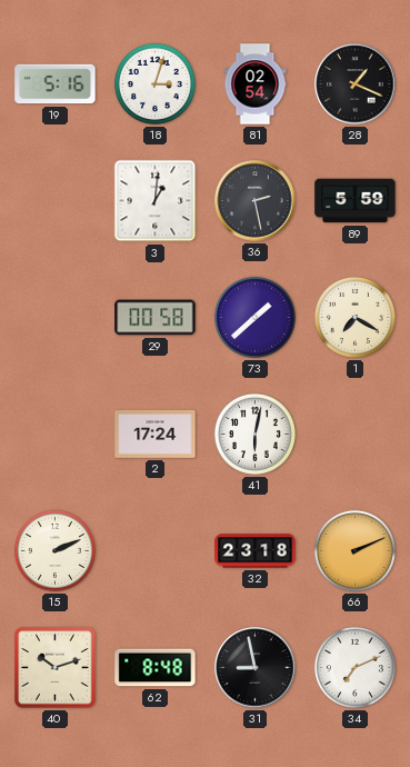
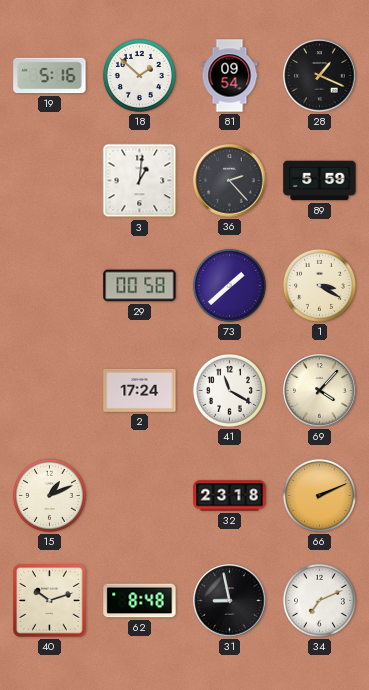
18: 3:03 -> 1:52 (139, 75)
81: 02:54 -> 09:54 (230, 76)
36: 2:28 -> 2:23 (230, 181)
1: 7:20 -> 3:20 (319, 285)
41: 6:02 -> 11:20 (229, 390)
69: none -> 4:07 (320, 391)
15: 2:11 -> 1:11 (49, 495)
